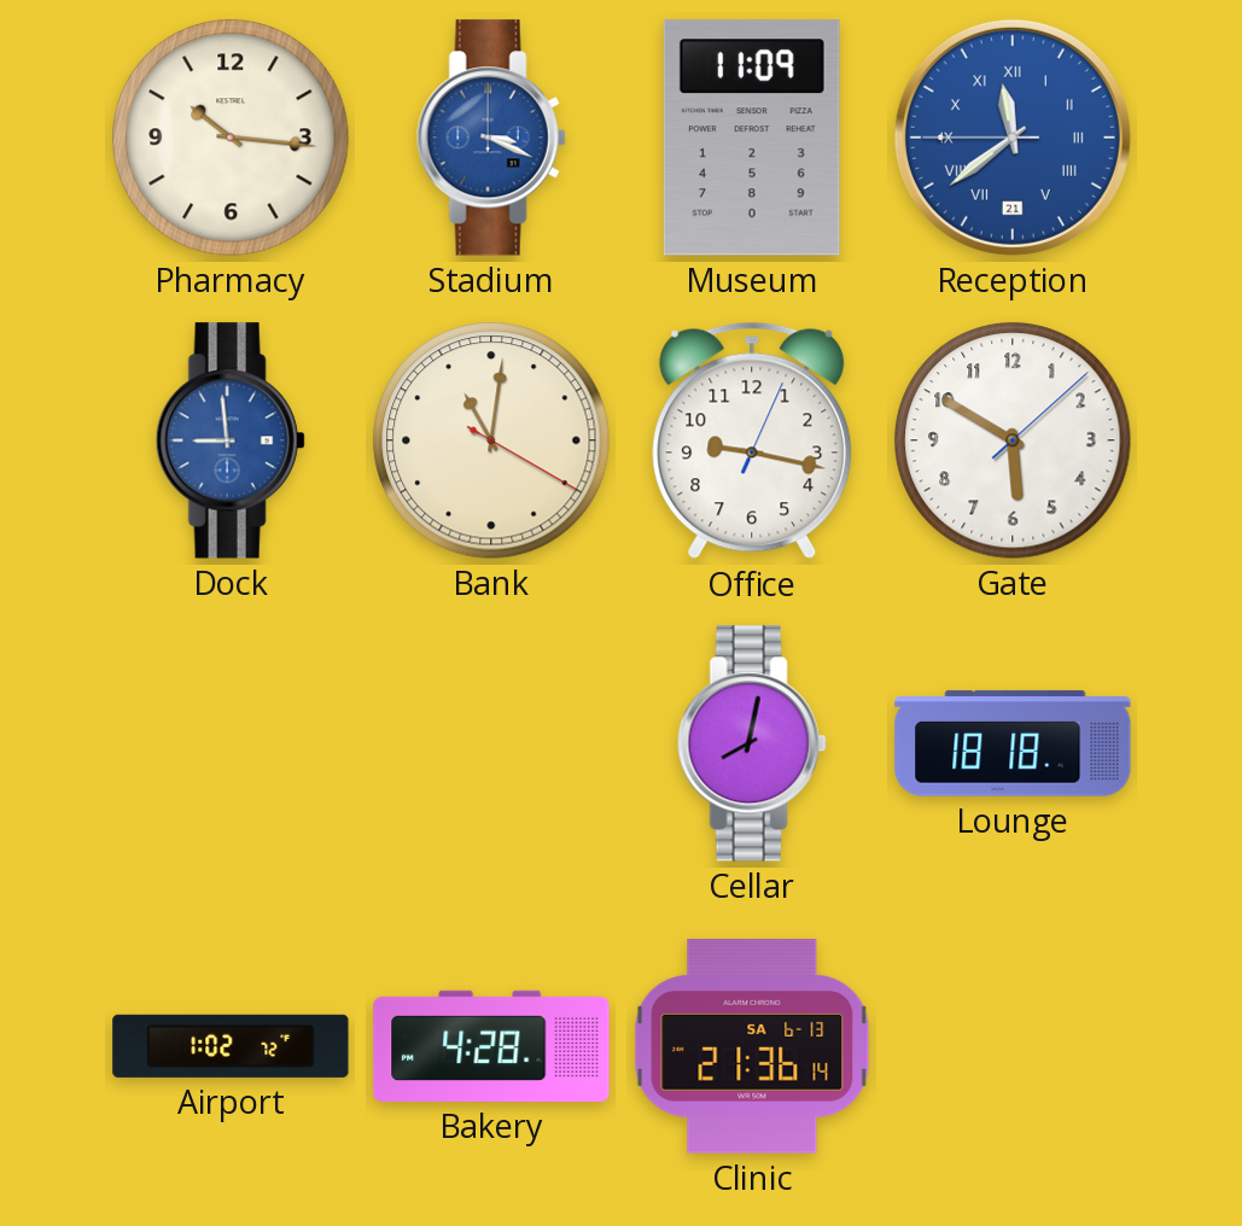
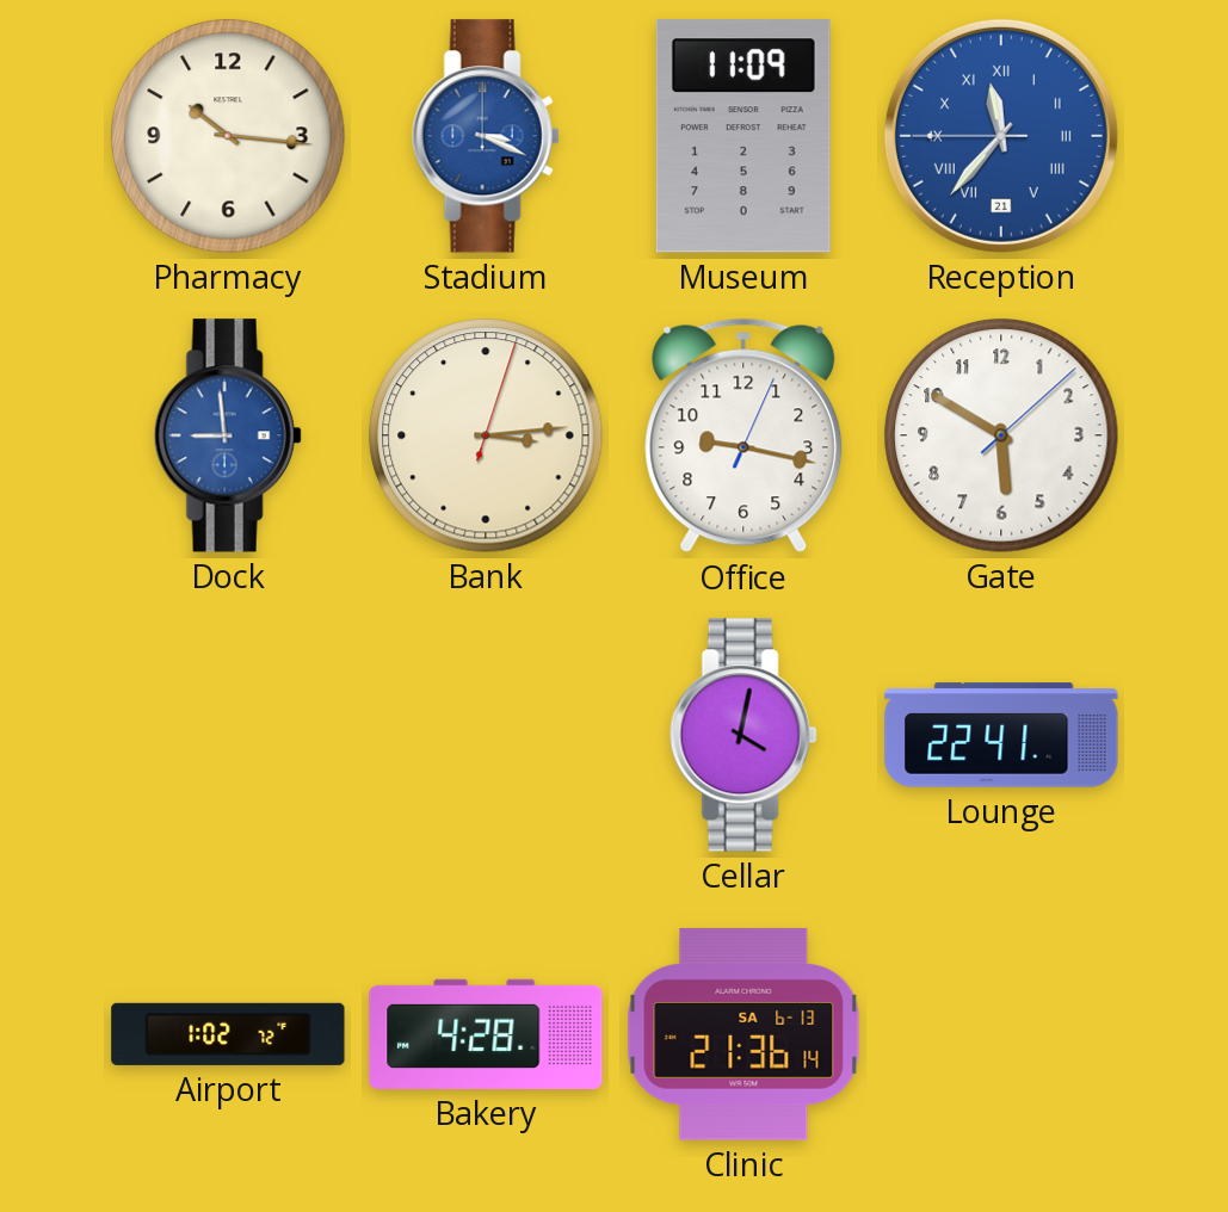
Reception: 11:38 -> 11:36 (1001, 136)
Bank: 11:01 -> 3:14 (486, 435)
Cellar: 8:02 -> 4:02 (743, 735)
Lounge: 18:18 -> 22:41 (1001, 735)
